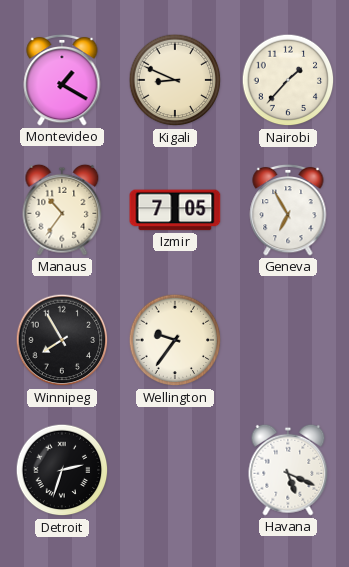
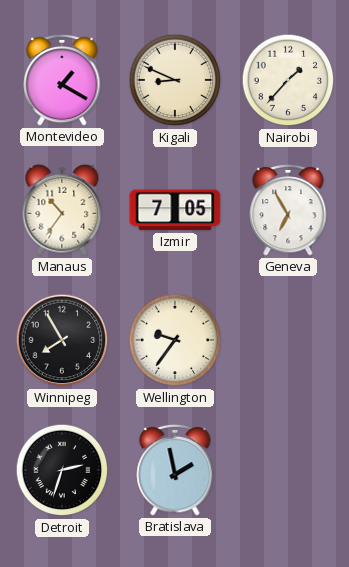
Bratislava: none -> 1:58 (175, 470)
Havana: 5:19 -> none (288, 470)
